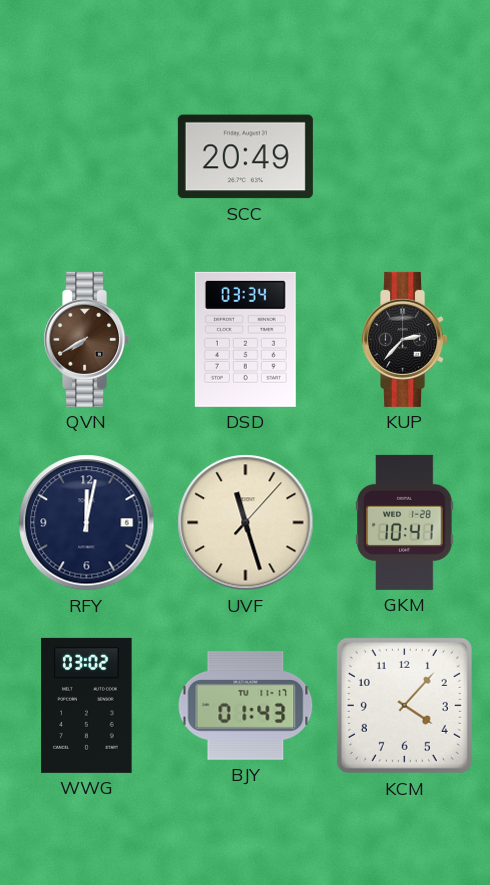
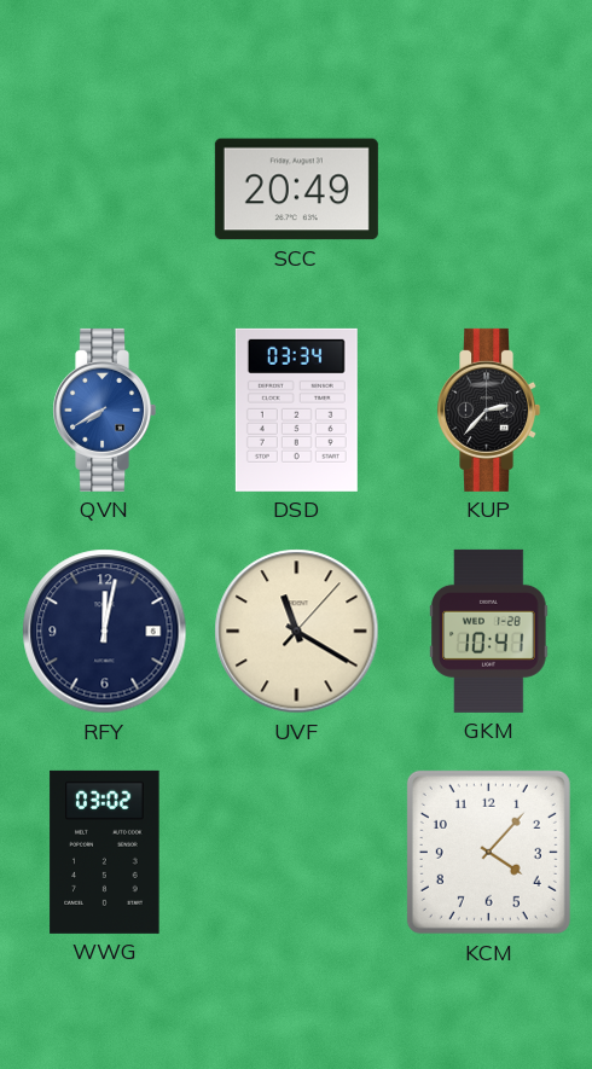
QVN dial: brown -> blue (105, 409)
UVF: 11:27 -> 11:20 (297, 632)
BJY: 01:43 -> none (246, 706)
